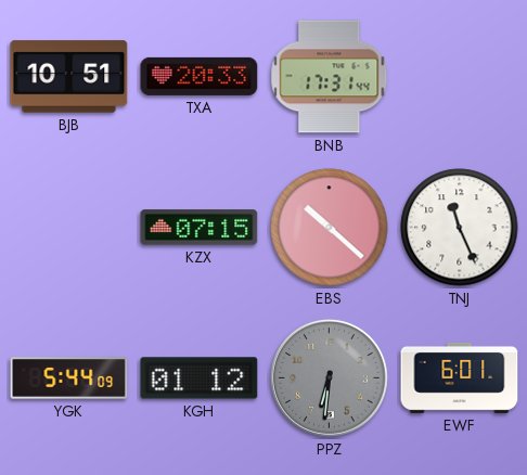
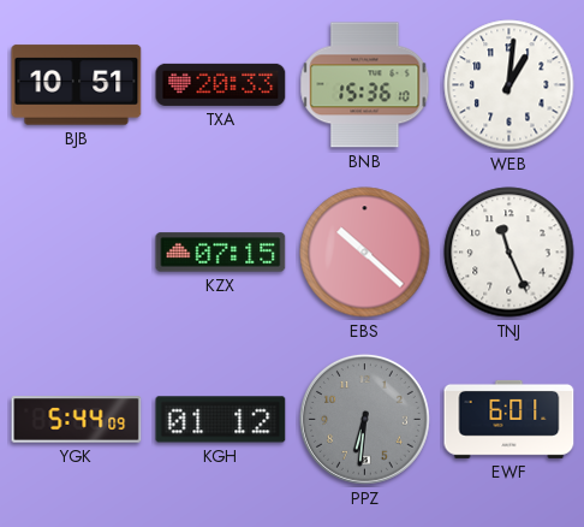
BNB: 17:31 -> 15:36 (365, 85)
WEB: none -> 1:01 (509, 85)
